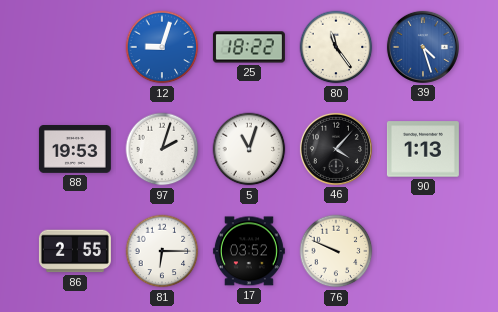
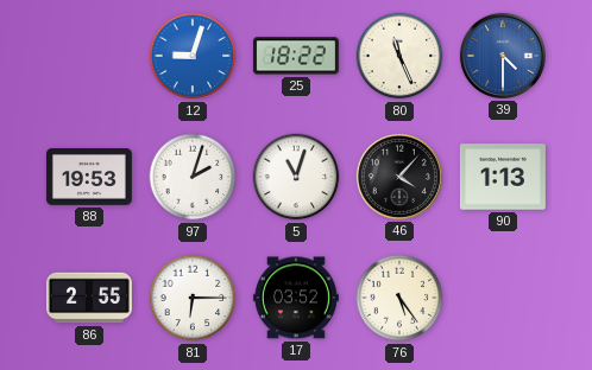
80: 11:24 -> 11:26 (399, 56)
39: 4:27 -> 4:30 (503, 56)
76: 9:49 -> 5:24 (399, 298)
